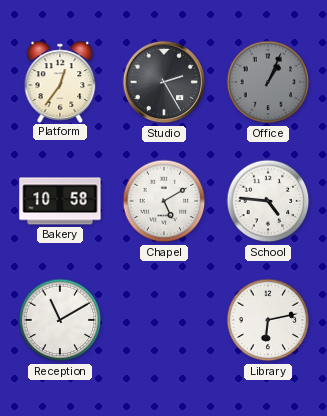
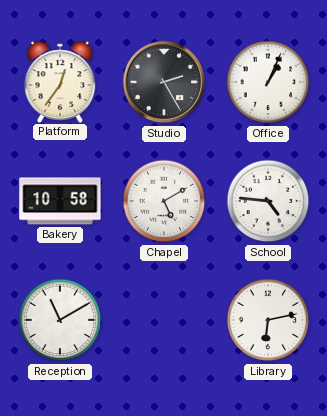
Office dial: grey -> white (268, 82)
